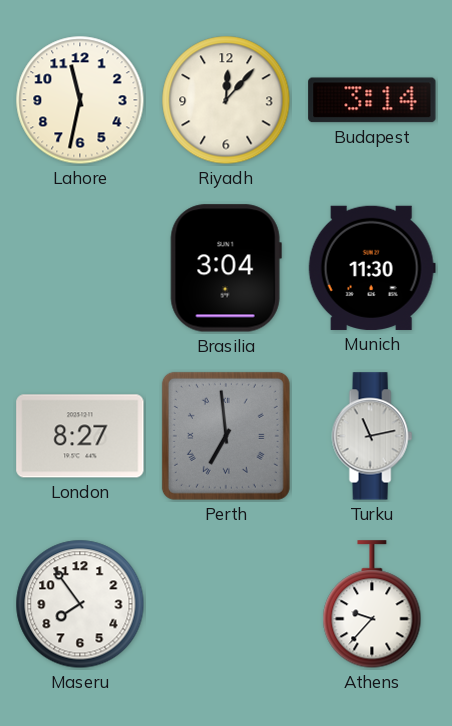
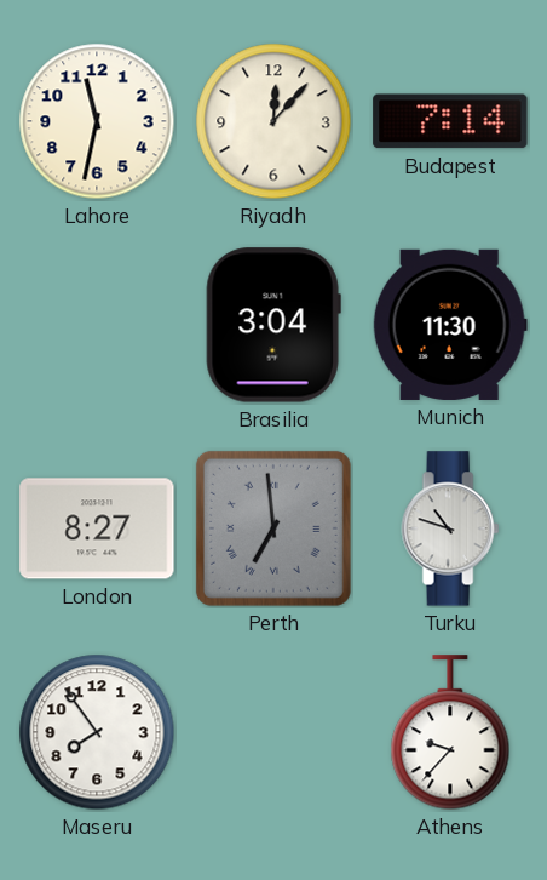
Budapest: 3:14 -> 7:14 (450, 121)
Turku: 11:13 -> 10:48 (450, 528)
